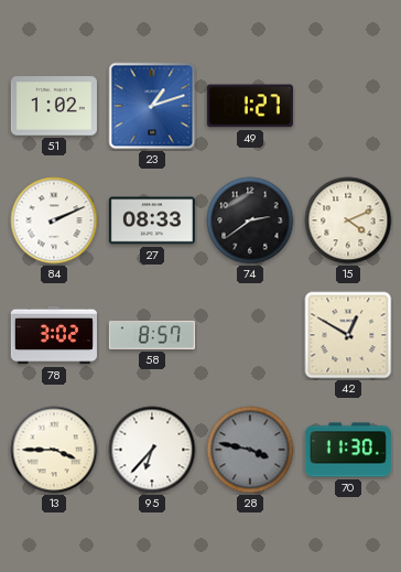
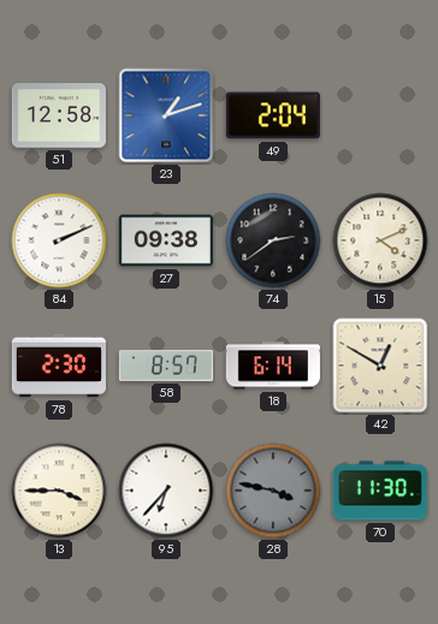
51: 1:02 -> 12:58 (59, 115)
49: 1:27 -> 2:04 (273, 115)
27: 08:33 -> 09:38 (166, 240)
78: 3:02 -> 2:30 (59, 366)
18: none -> 6:14 (273, 366)
